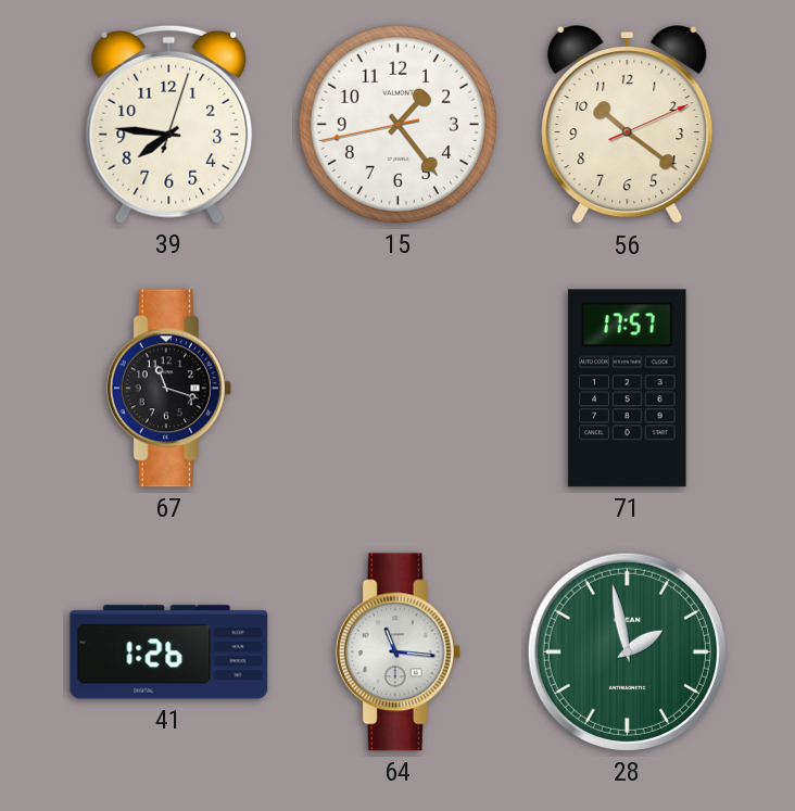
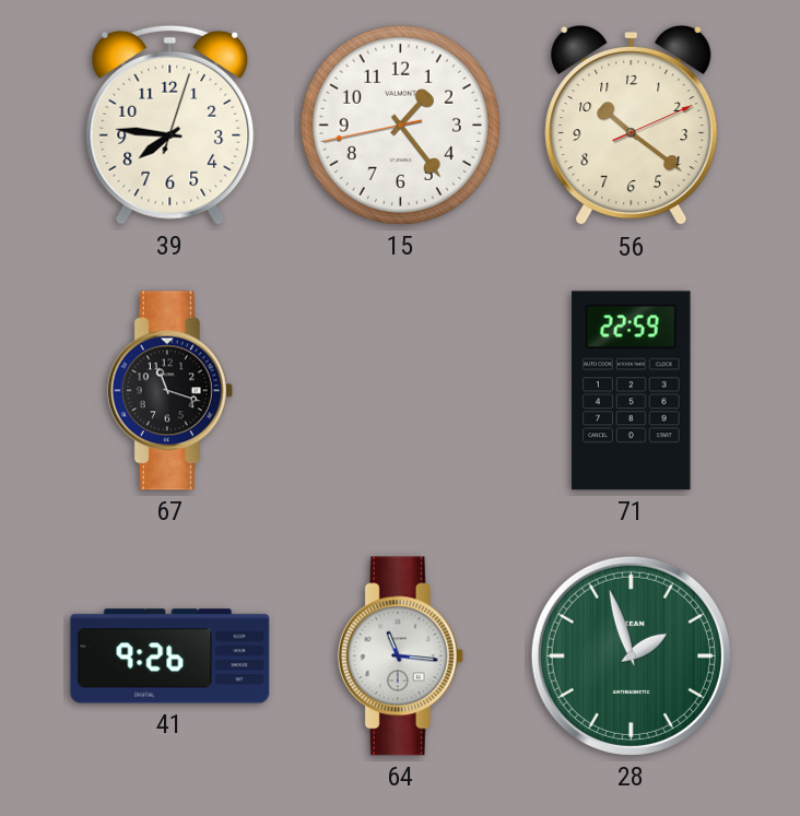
71: 17:57 -> 22:59 (632, 391)
41: 1:26 -> 9:26 (170, 657)
28: 1:58 -> 1:57 (631, 655)
